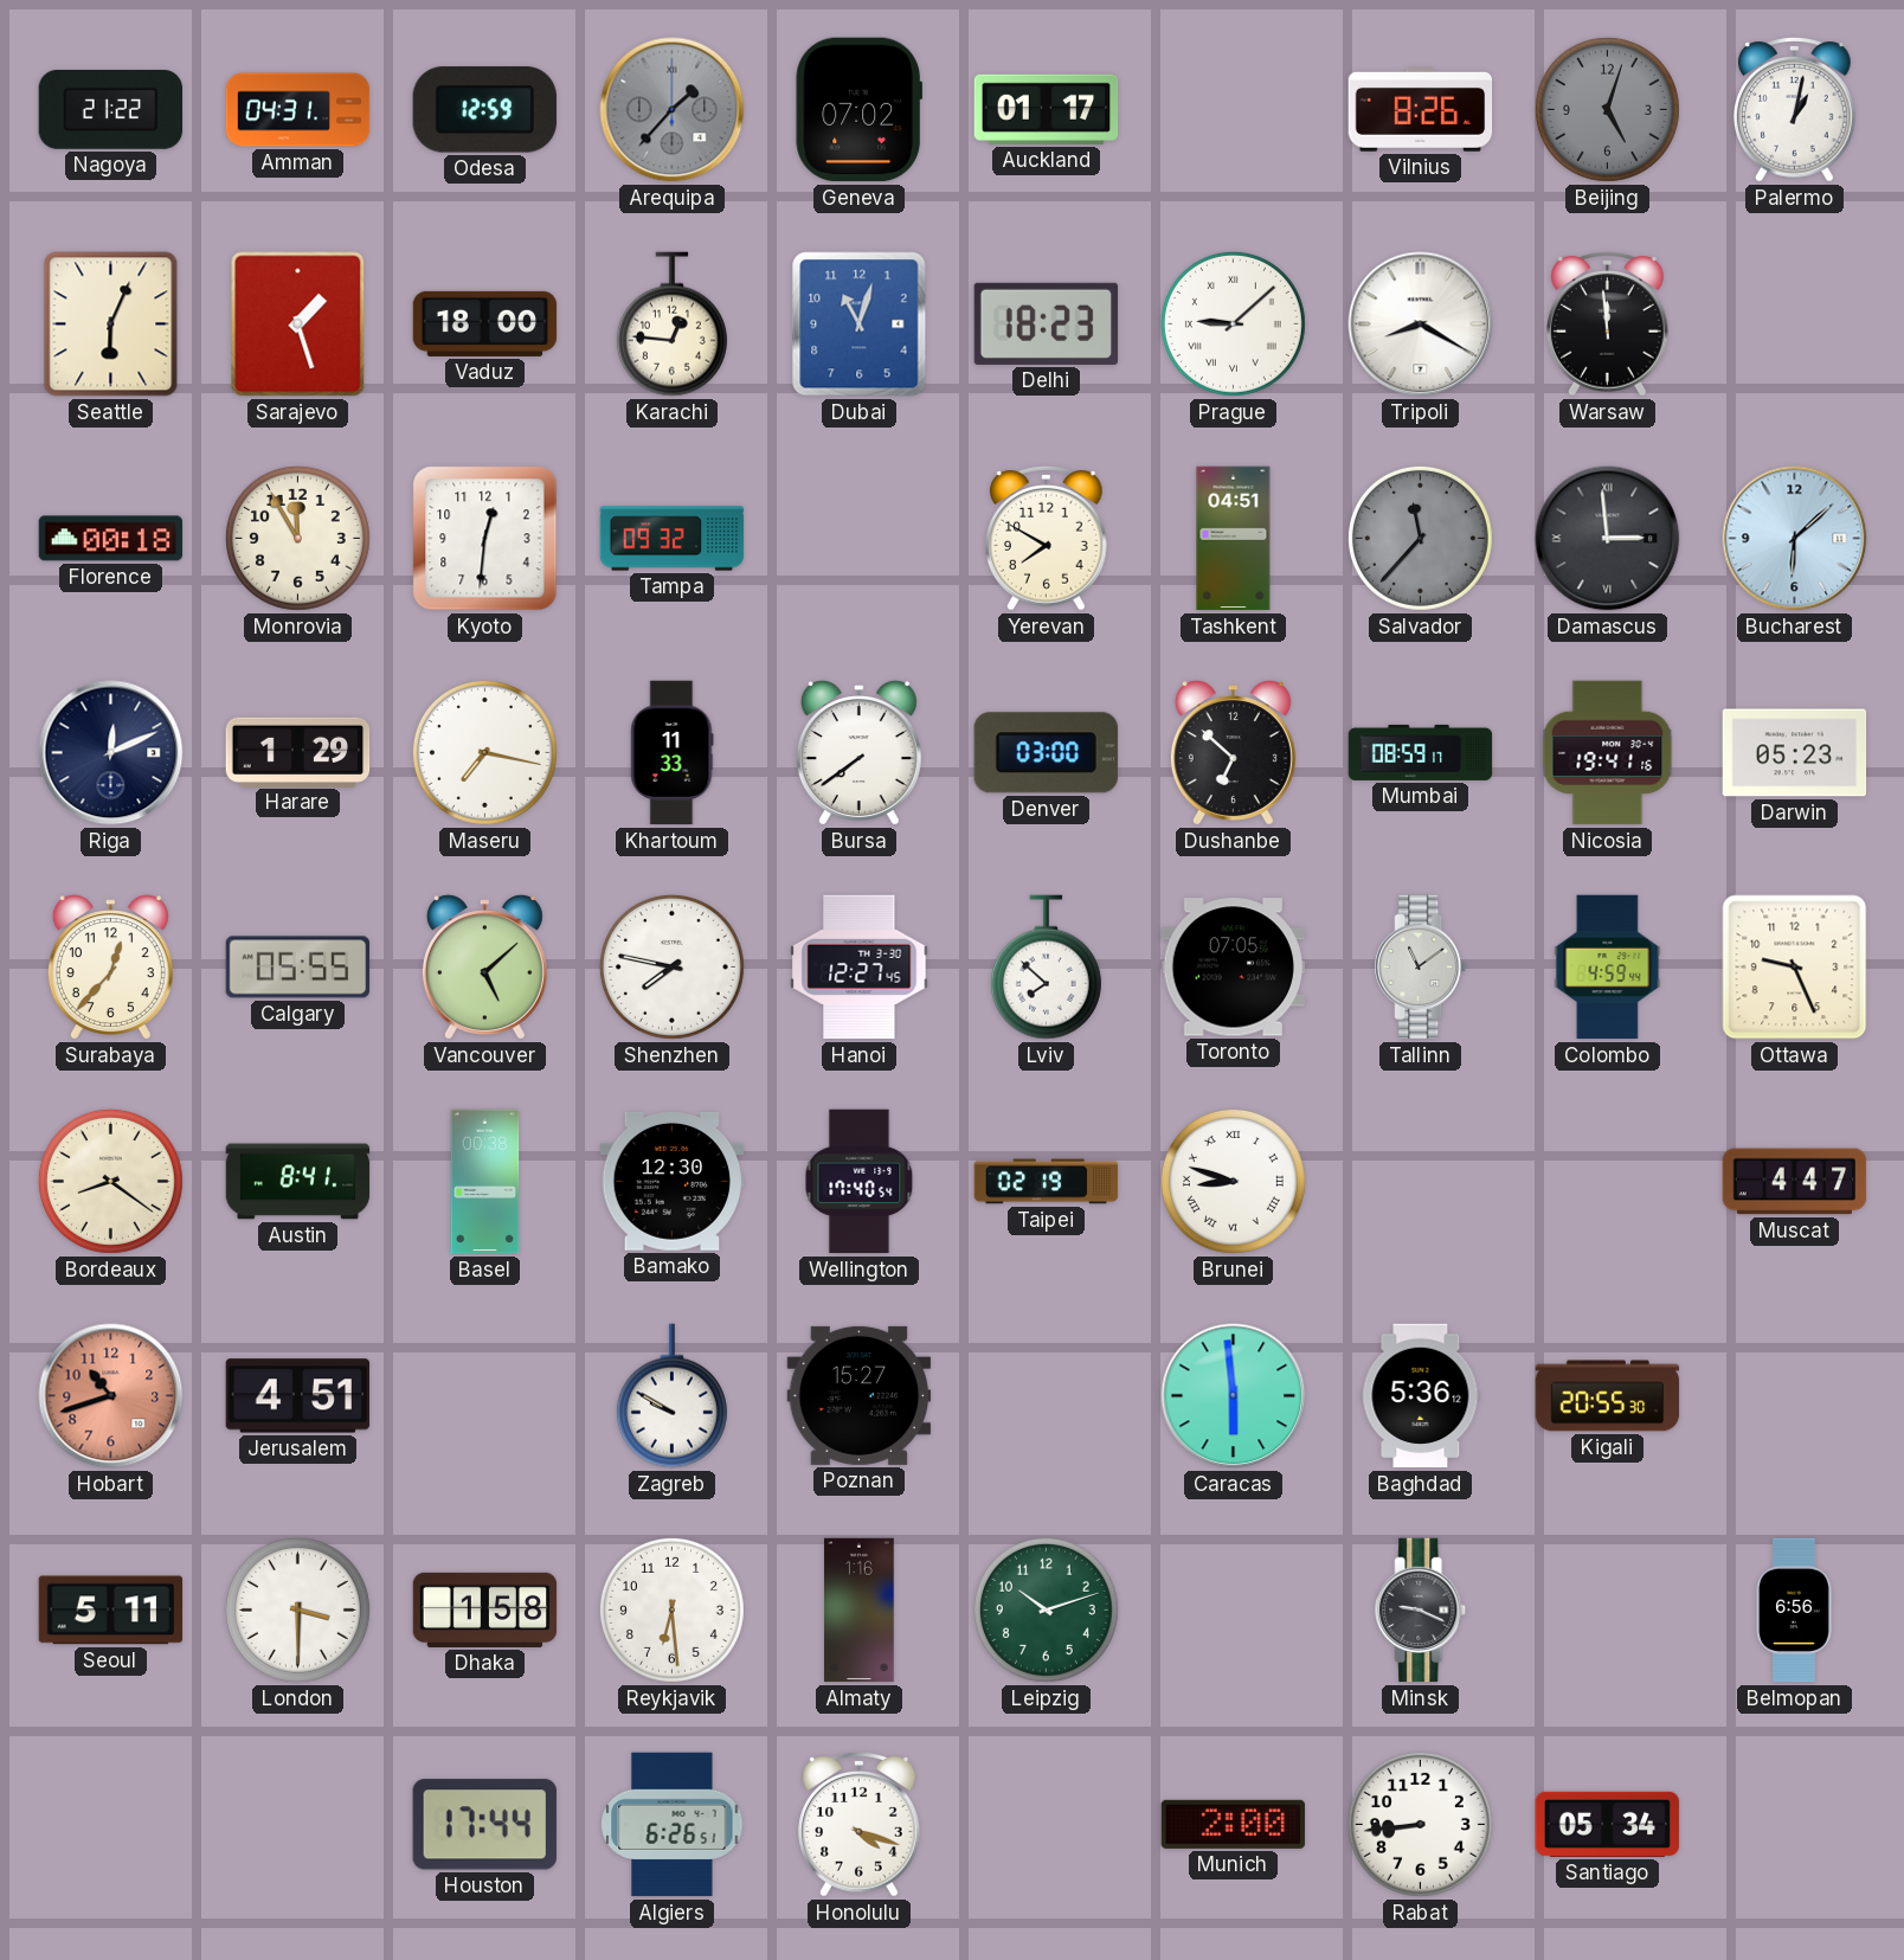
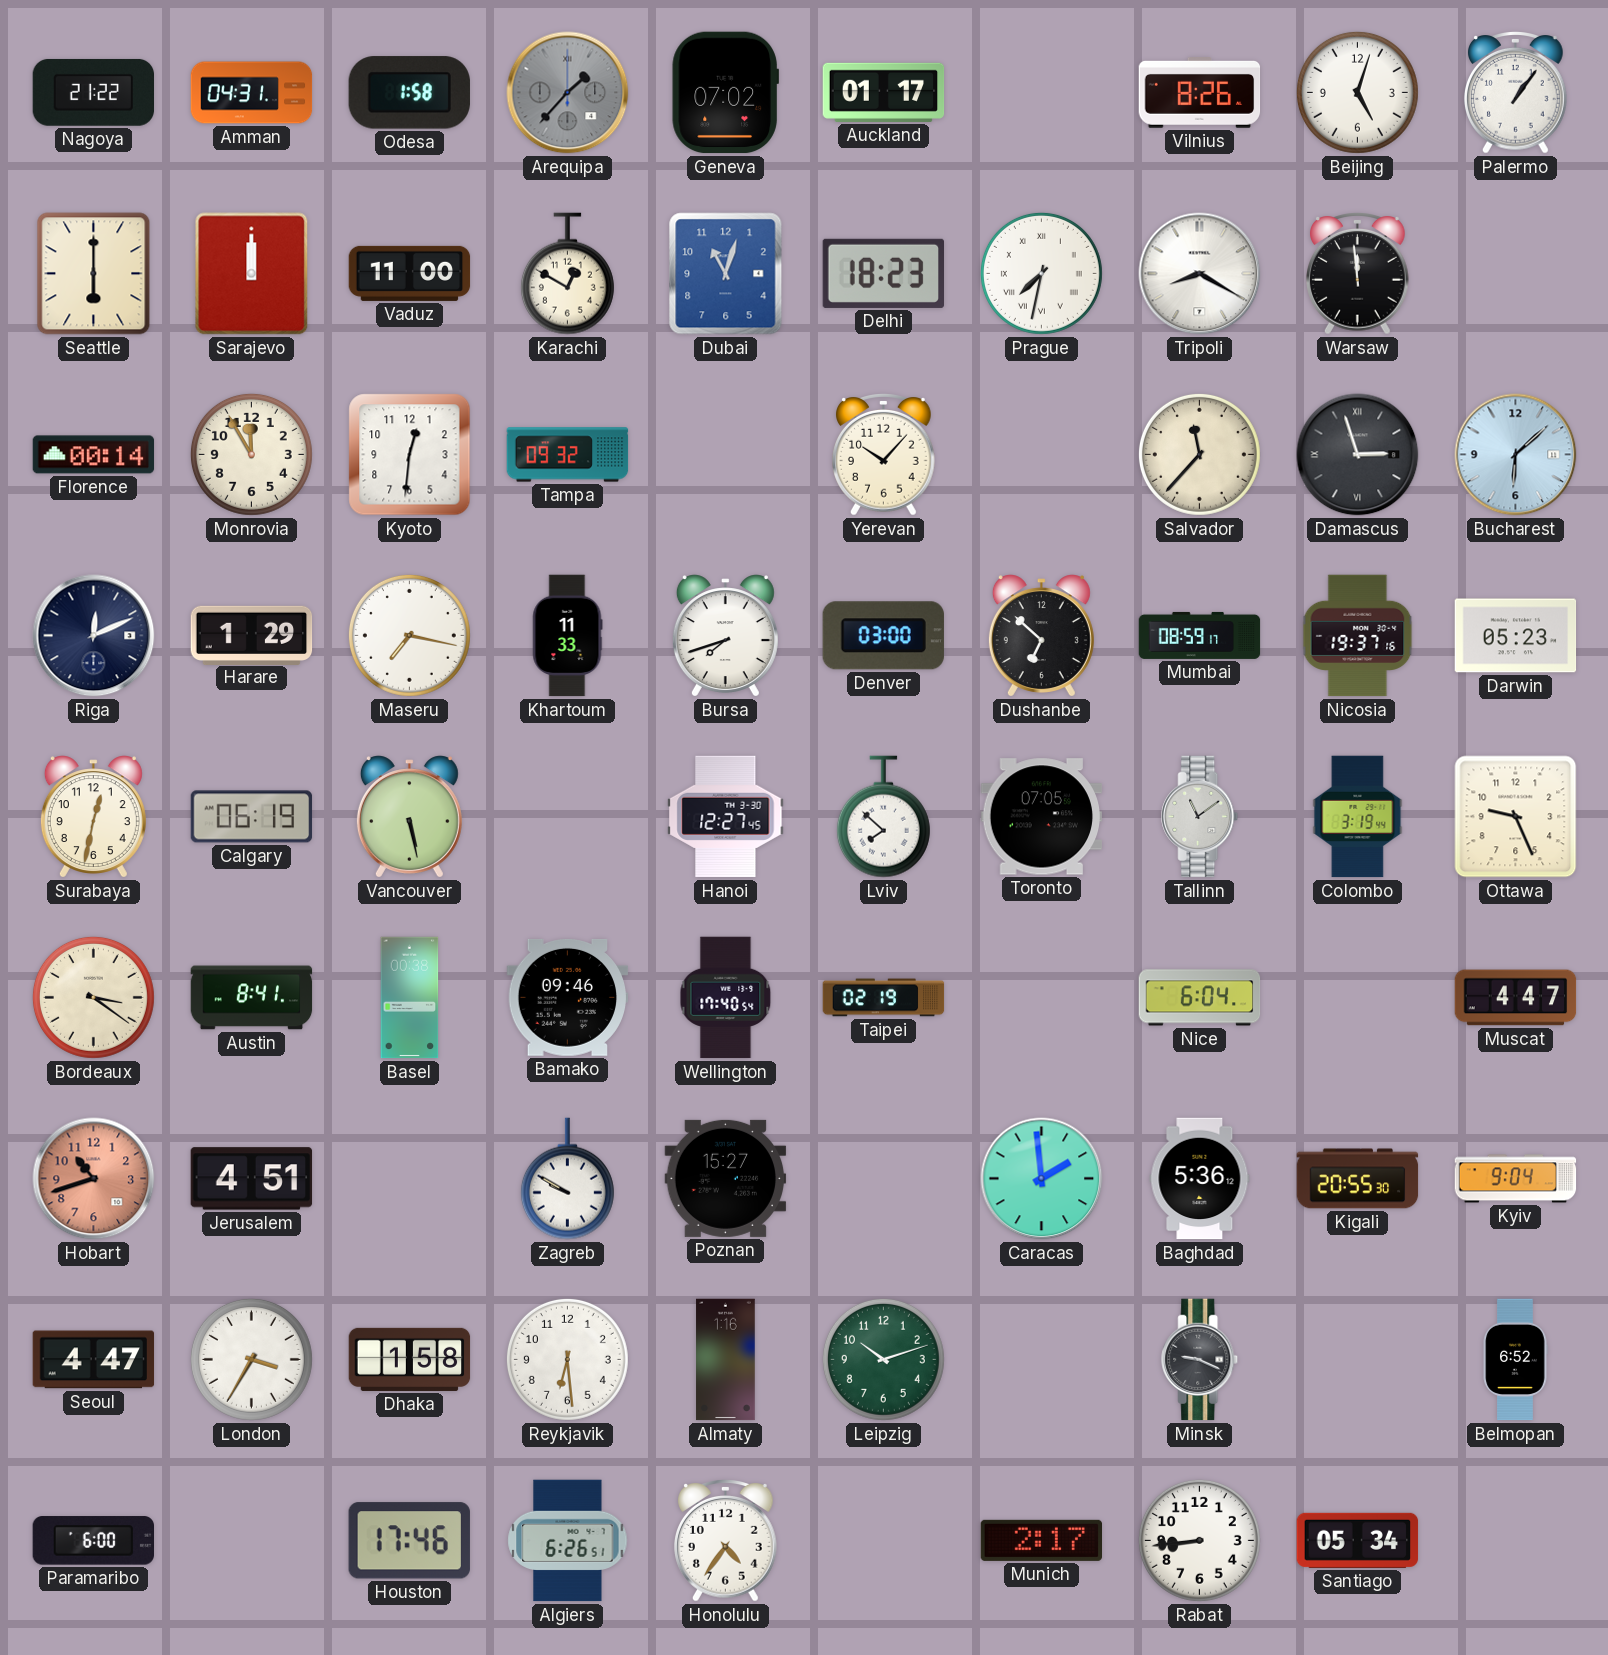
Odesa: 12:59 -> 1:58 (409, 93)
Beijing dial: grey -> white (1357, 92)
Palermo: 1:02 -> 1:06 (1516, 93)
Seattle: 6:04 -> 6:00 (94, 274)
Sarajevo: 1:27 -> 12:00 (252, 274)
Vaduz: 18:00 -> 11:00 (410, 273)
Karachi: 12:46 -> 12:50 (567, 274)
Prague: 9:08 -> 7:32 (1041, 273)
Florence: 00:18 -> 00:14 (94, 455)
Yerevan: 7:50 -> 10:07 (884, 455)
Tashkent: 04:51 -> none (1234, 539)
Salvador dial: grey -> cream (1199, 454)
Damascus: 2:59 -> 2:57 (1358, 455)
Bursa: 7:39 -> 7:42 (725, 636)
Nicosia: 19:41 -> 19:37 (1358, 636)
Surabaya: 12:37 -> 12:32 (93, 817)
Calgary: 05:55 -> 06:19 (252, 817)
Vancouver: 5:08 -> 5:28 (409, 817)
Shenzhen: 7:47 -> none (671, 966)
Colombo: 4:59 -> 3:19 (1358, 817)
Bordeaux: 8:21 -> 3:21 (93, 997)
Bamako: 12:30 -> 09:46 (568, 997)
Brunei: 8:48 -> none (1233, 1181)
Nice: none -> 6:04 (1200, 998)
Caracas: 5:59 -> 1:59 (1042, 1179)
Kyiv: none -> 9:04 (1516, 1179)
Seoul: 5:11 -> 4:47 (94, 1360)
London: 3:30 -> 3:35 (251, 1359)
Belmopan: 6:56 -> 6:52 (1515, 1360)
Paramaribo: none -> 6:00 (93, 1541)
Houston: 17:44 -> 17:46 (409, 1541)
Honolulu: 4:18 -> 4:36 (726, 1541)
Munich: 2:00 -> 2:17 (1042, 1540)
